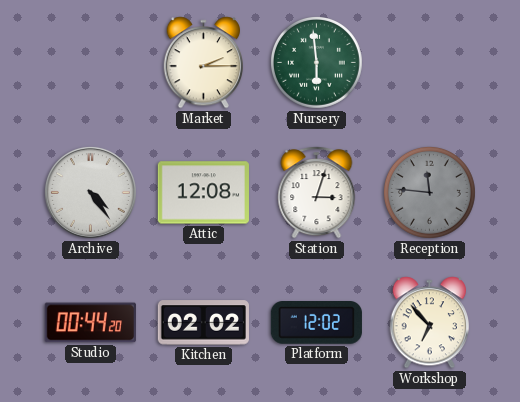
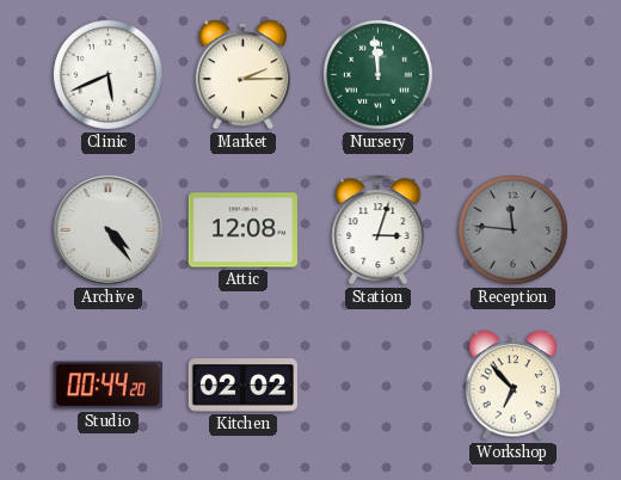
Clinic: none -> 5:41 (107, 74)
Nursery: 5:59 -> 11:59 (377, 74)
Platform: 12:02 -> none (316, 323)
